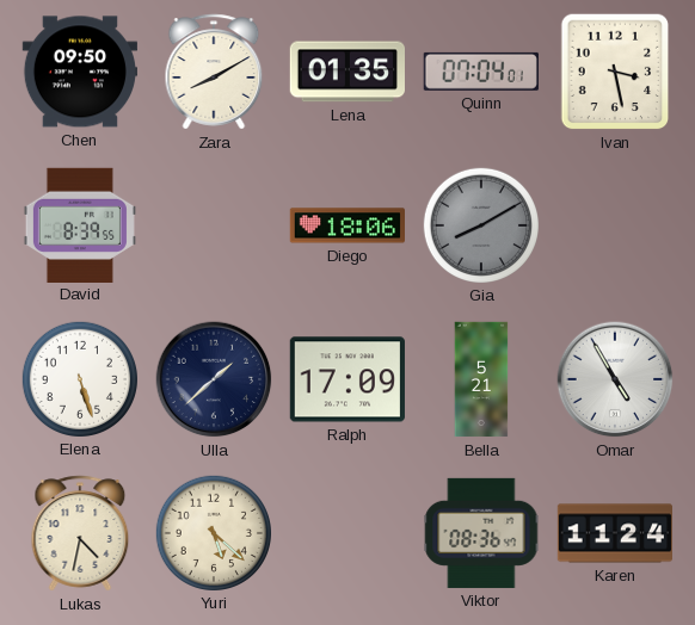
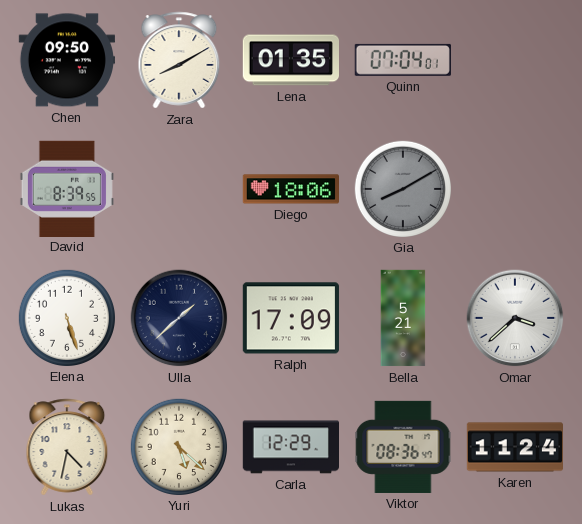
Ivan: 3:28 -> none (615, 72)
Omar: 4:55 -> 3:38 (515, 318)
Carla: none -> 12:29 (290, 447)
